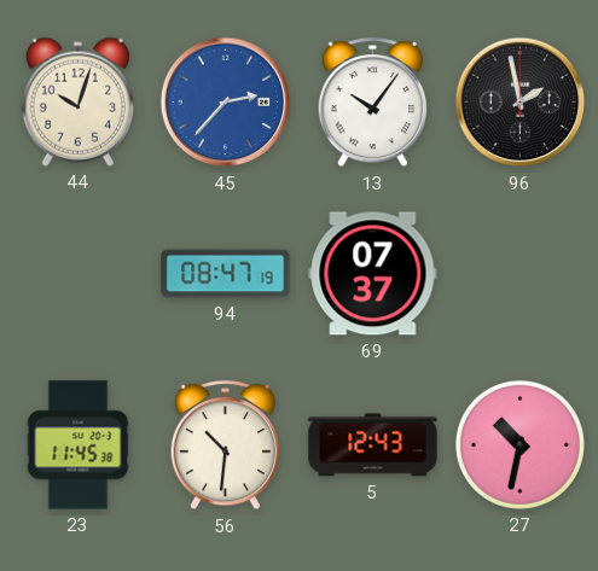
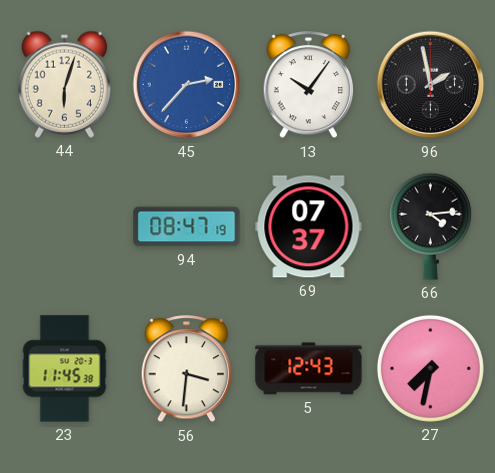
44: 10:03 -> 6:03 (64, 84)
66: none -> 4:14 (430, 226)
56: 10:31 -> 3:31 (187, 369)
27: 10:32 -> 7:32 (430, 368)
